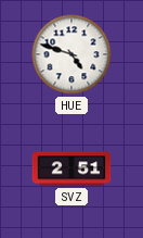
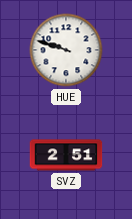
HUE: 4:48 -> 9:48 (66, 50)
